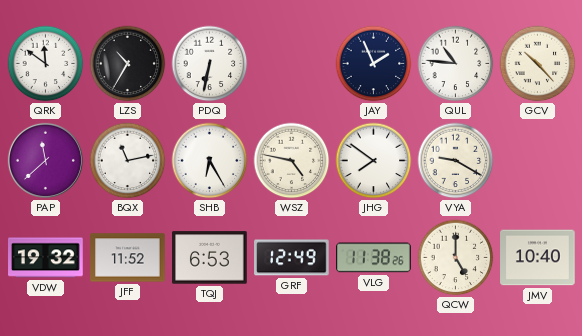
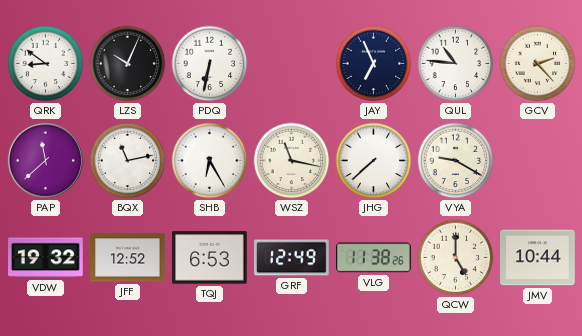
QRK: 11:51 -> 8:51 (46, 64)
LZS: 10:35 -> 10:04 (128, 64)
JAY: 1:56 -> 6:56 (374, 64)
GCV: 10:23 -> 2:23 (538, 64)
WSZ: 4:47 -> 11:17 (292, 161)
JHG: 7:51 -> 7:38 (374, 161)
JFF: 11:52 -> 12:52 (128, 258)
JMV: 10:40 -> 10:44 (538, 258)
